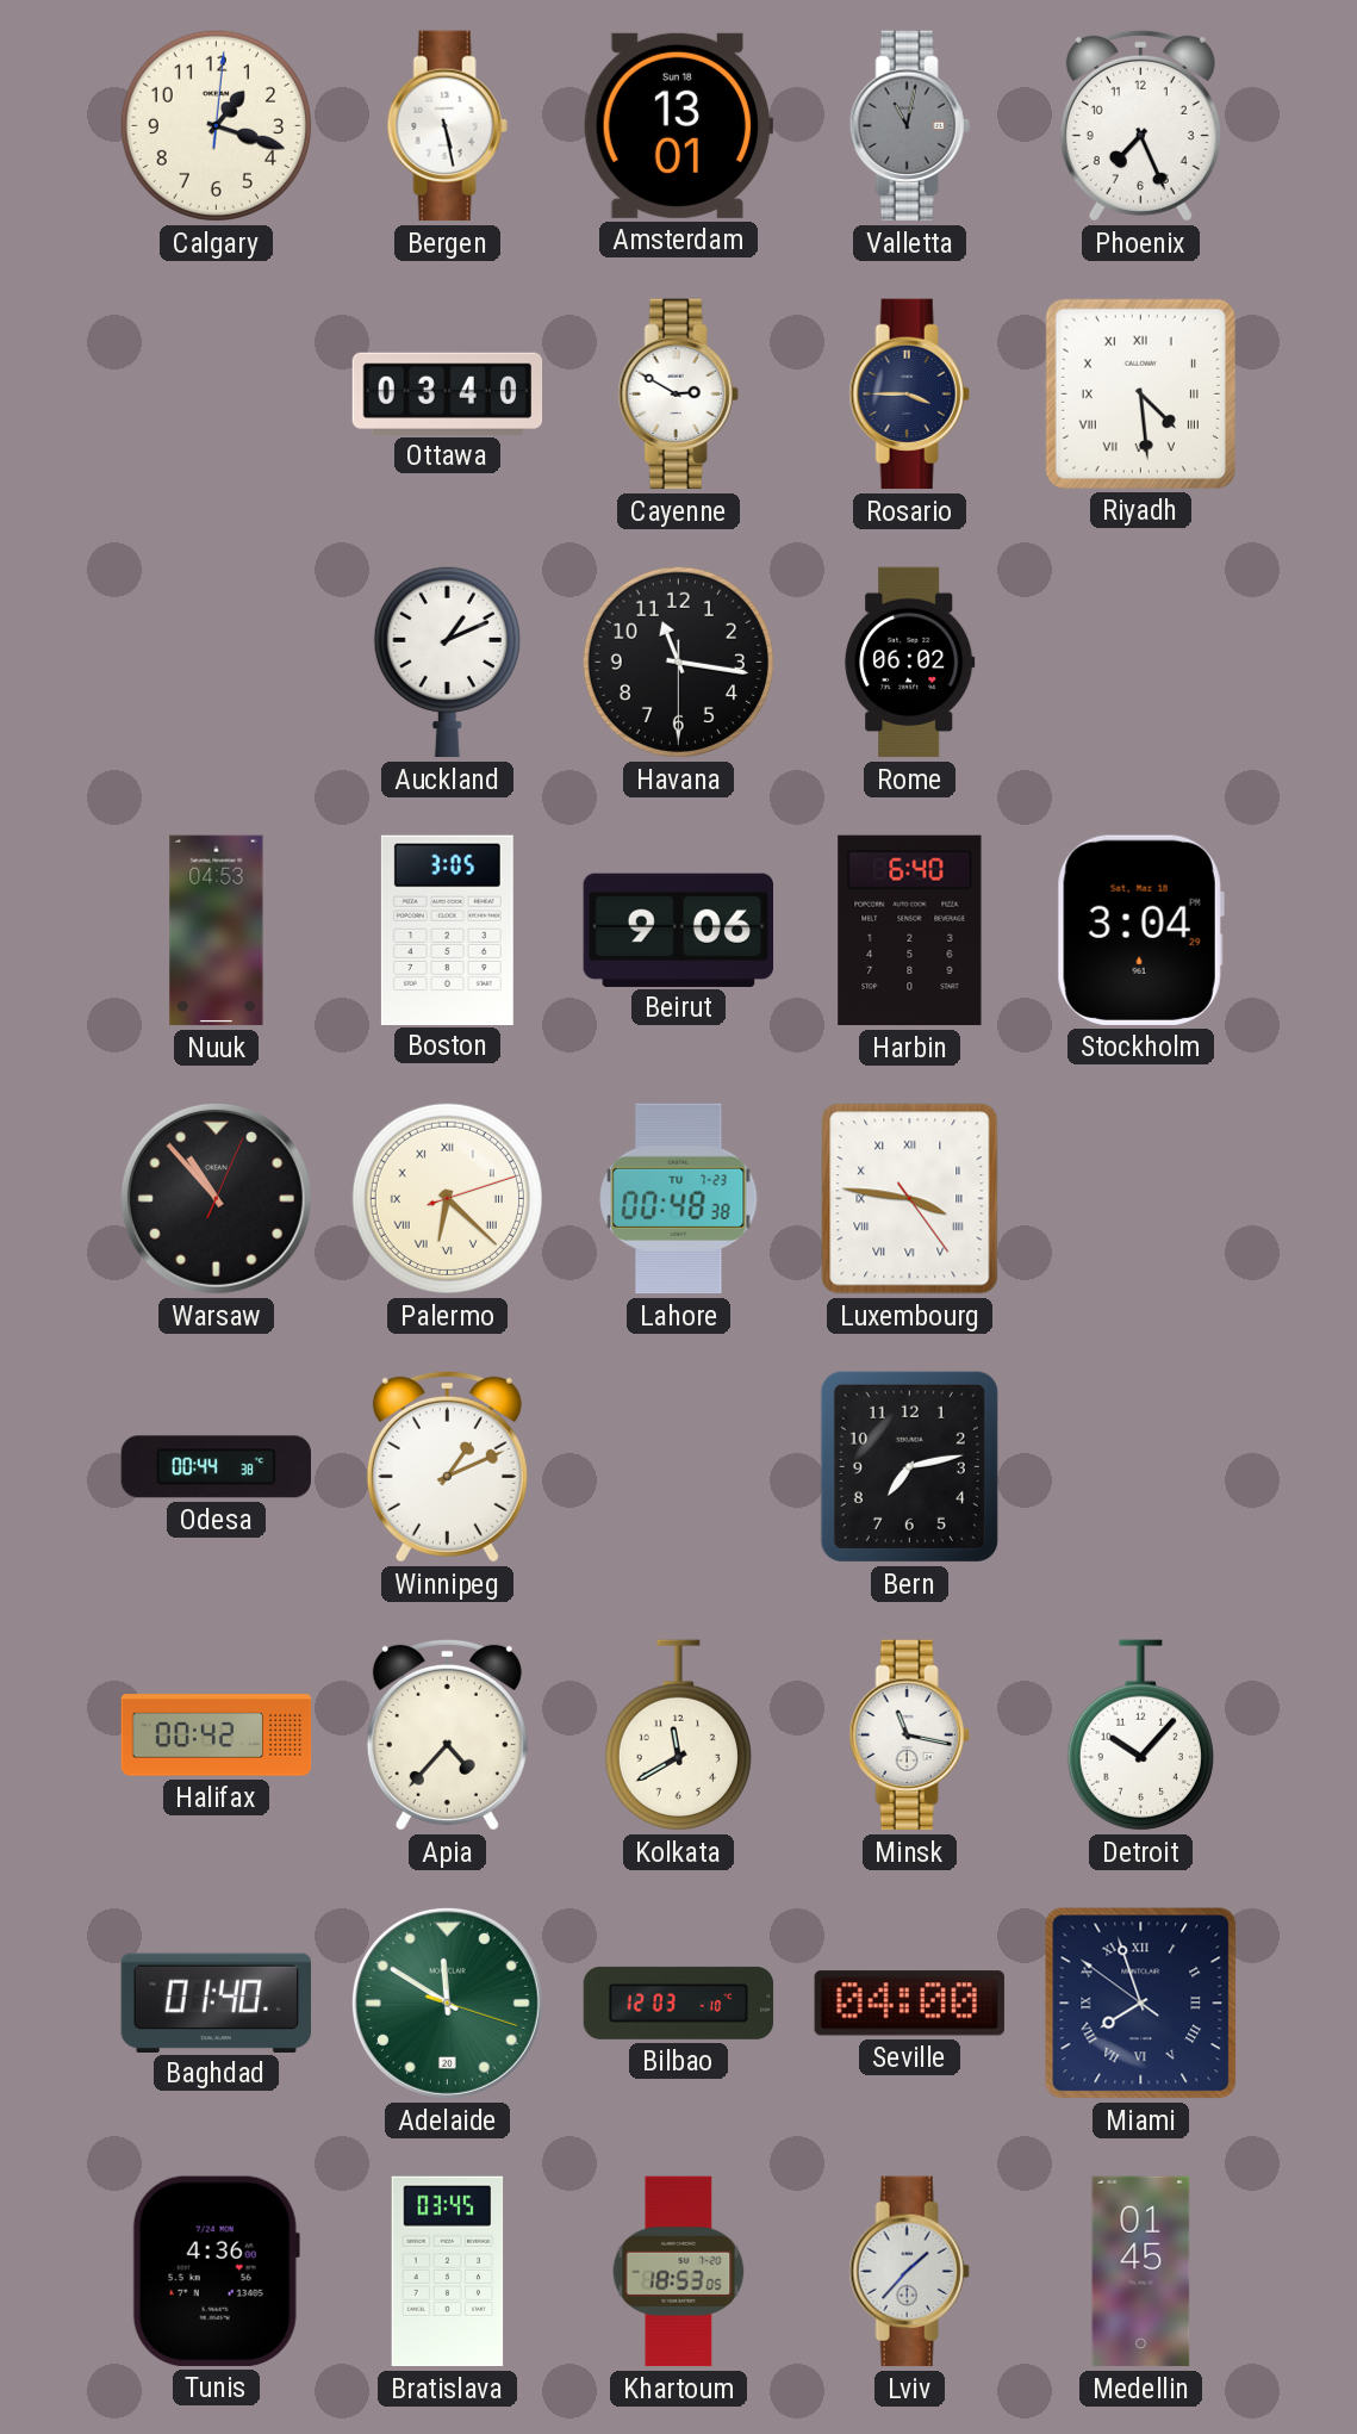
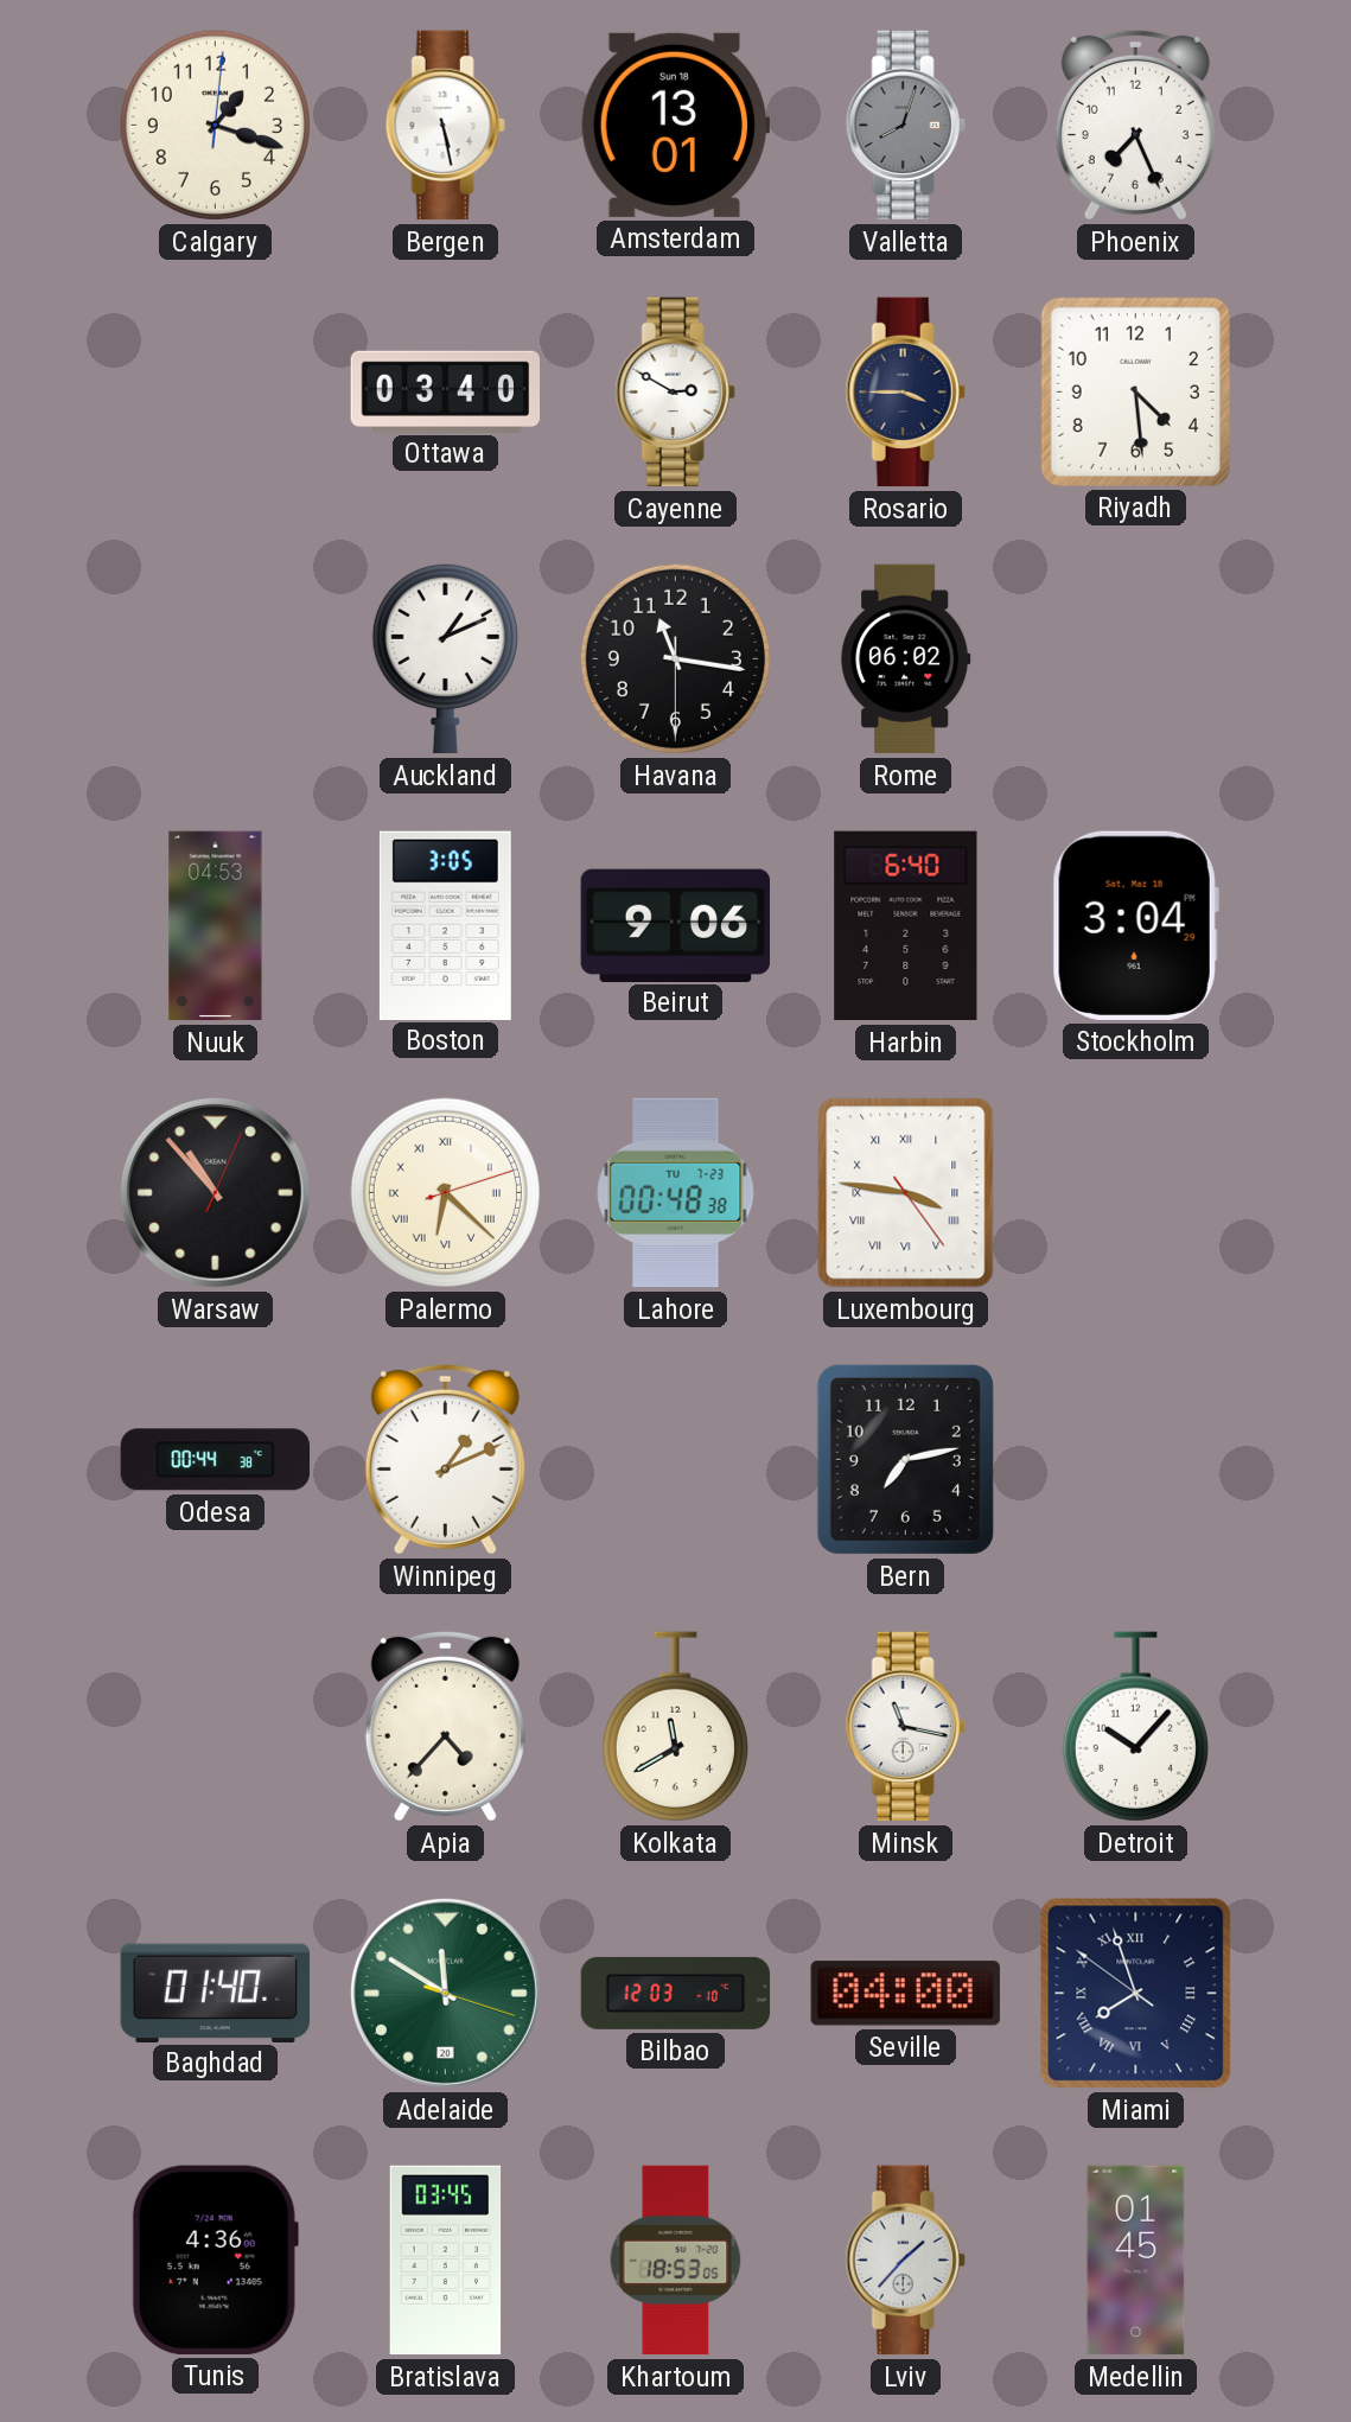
Valletta: 11:02 -> 8:03 (905, 126)
Riyadh numerals: Roman -> Arabic (1135, 391)
Halifax: 00:42 -> none (217, 1736)
